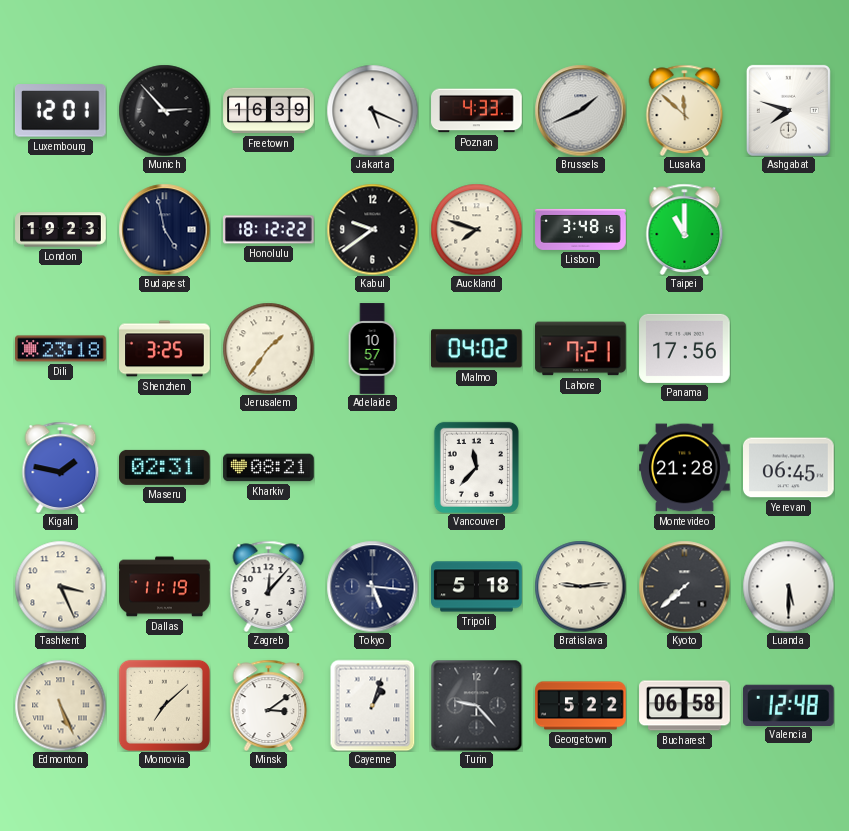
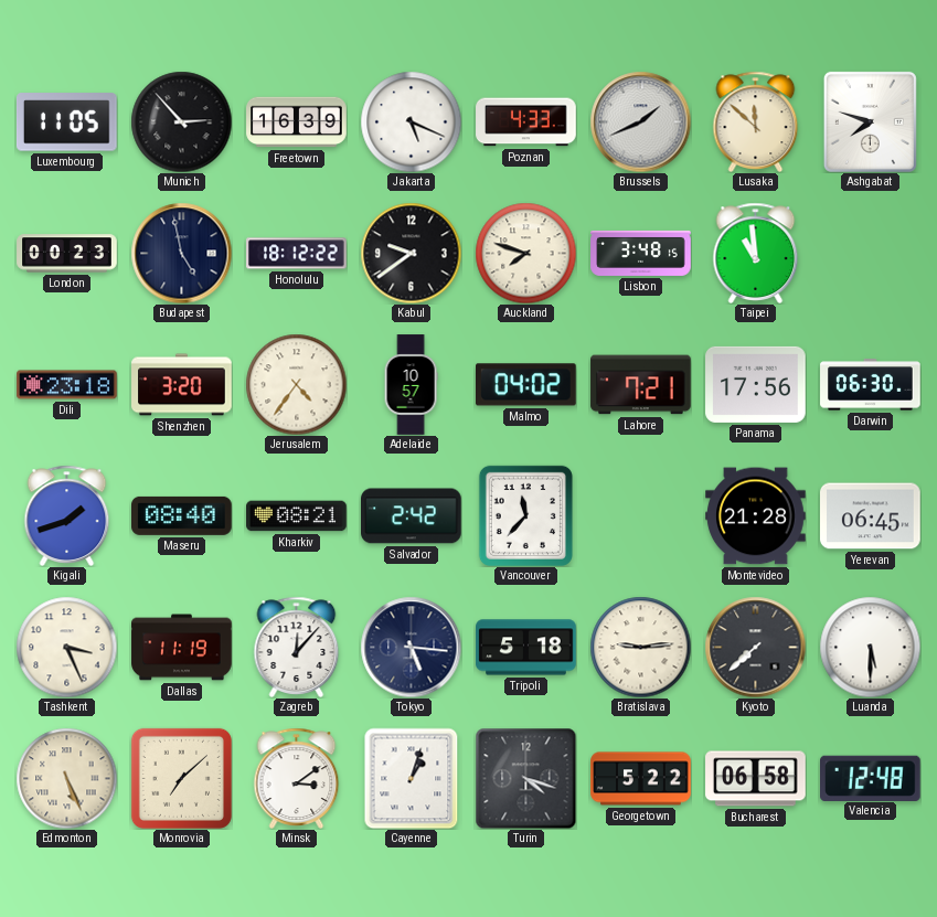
Luxembourg: 12:01 -> 11:05 (66, 122)
London: 19:23 -> 00:23 (67, 254)
Taipei: 11:00 -> 10:59 (756, 253)
Shenzhen: 3:25 -> 3:20 (182, 385)
Jerusalem: 1:36 -> 4:36 (296, 384)
Darwin: none -> 06:30 (871, 385)
Kigali: 1:47 -> 1:42 (67, 515)
Maseru: 02:31 -> 08:40 (182, 515)
Salvador: none -> 2:42 (412, 516)
Turin: 9:23 -> 4:18 (525, 778)
